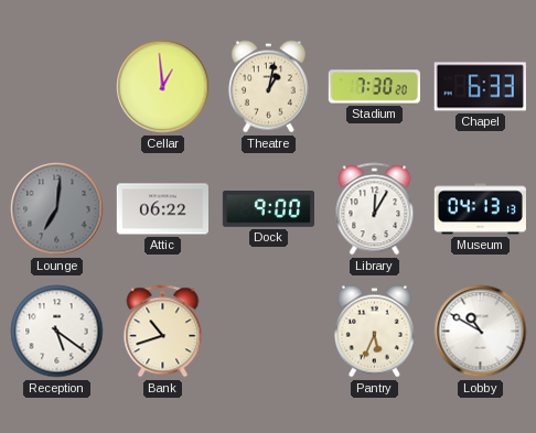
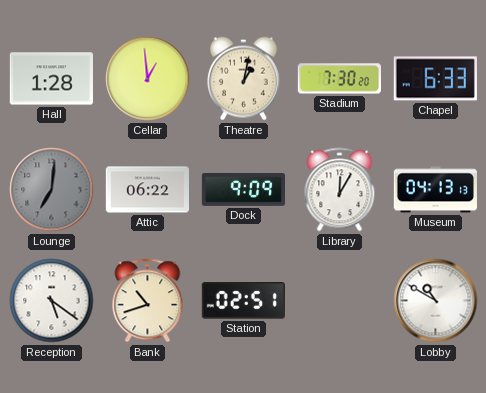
Hall: none -> 1:28 (51, 79)
Dock: 9:00 -> 9:09 (243, 190)
Station: none -> 02:51 (243, 301)
Pantry: 5:34 -> none (374, 332)
